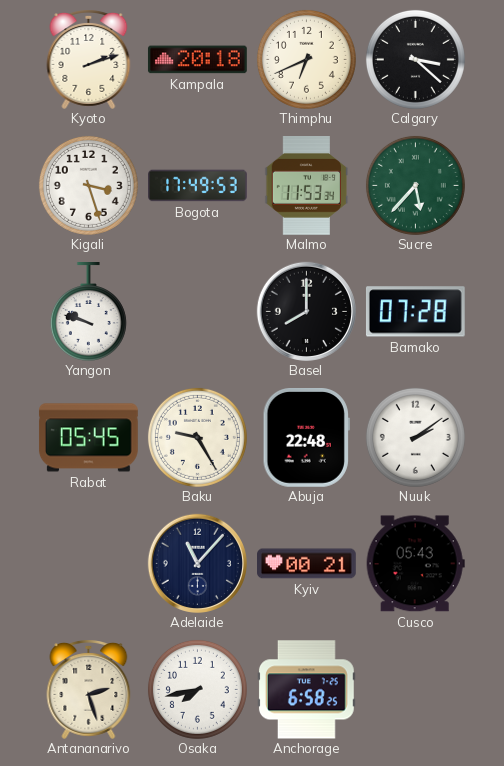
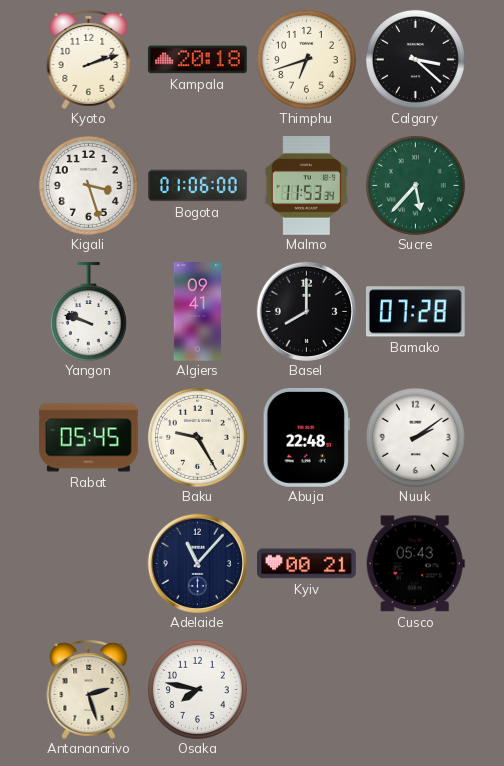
Thimphu: 6:41 -> 6:42 (306, 59)
Bogota: 17:49 -> 01:06 (198, 186)
Algiers: none -> 09:41 (198, 312)
Osaka: 7:43 -> 7:47 (197, 689)
Anchorage: 6:58 -> none (306, 690)
